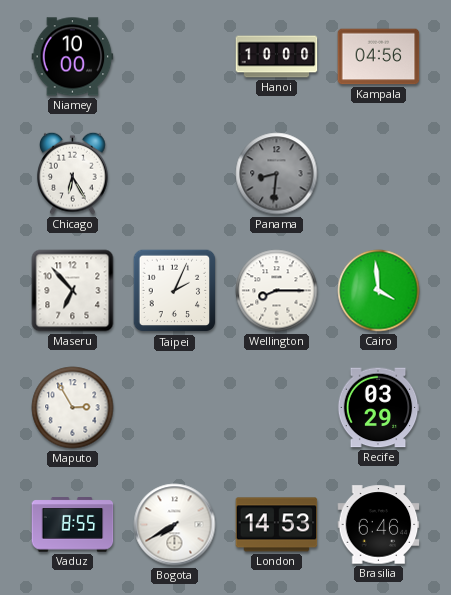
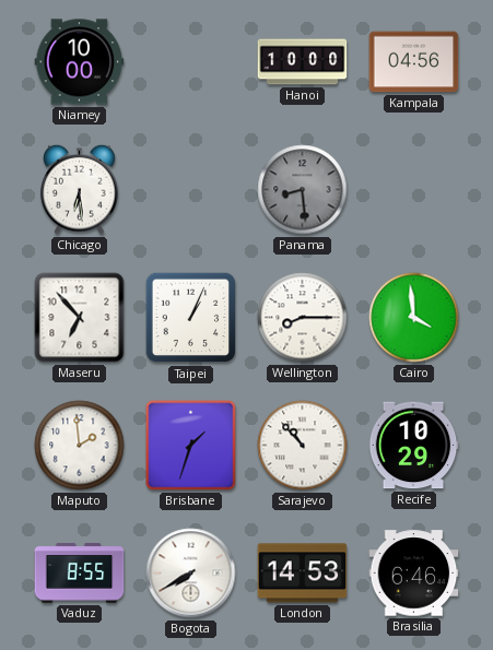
Chicago: 6:25 -> 6:29 (80, 189)
Panama: 8:31 -> 8:29 (303, 190)
Taipei: 2:04 -> 1:04 (191, 318)
Maputo: 2:55 -> 1:59 (80, 446)
Brisbane: none -> 1:33 (191, 446)
Sarajevo: none -> 10:53 (303, 446)
Recife: 03:29 -> 10:29 (413, 446)
